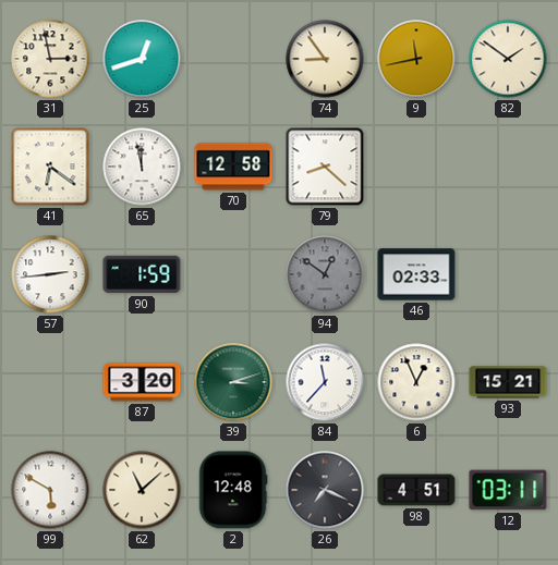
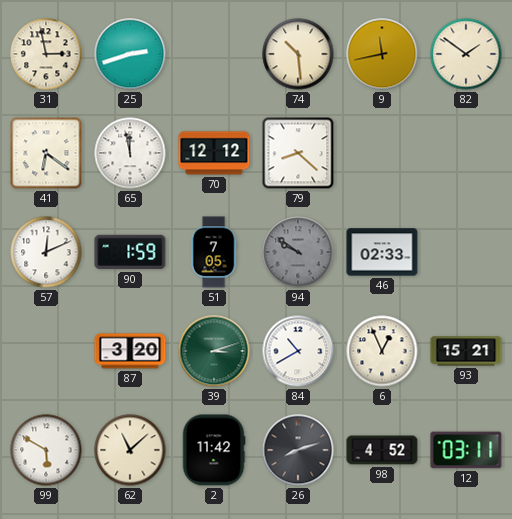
25: 12:42 -> 2:42 (130, 54)
74: 8:54 -> 10:29 (298, 54)
70: 12:58 -> 12:12 (214, 153)
57: 2:44 -> 12:11 (46, 252)
51: none -> 7:05 (214, 252)
94: 12:51 -> 9:51 (298, 252)
84: 11:37 -> 10:40 (298, 351)
2: 12:48 -> 11:42 (214, 450)
26: 7:19 -> 8:12 (298, 450)
98: 4:51 -> 4:52 (382, 450)
